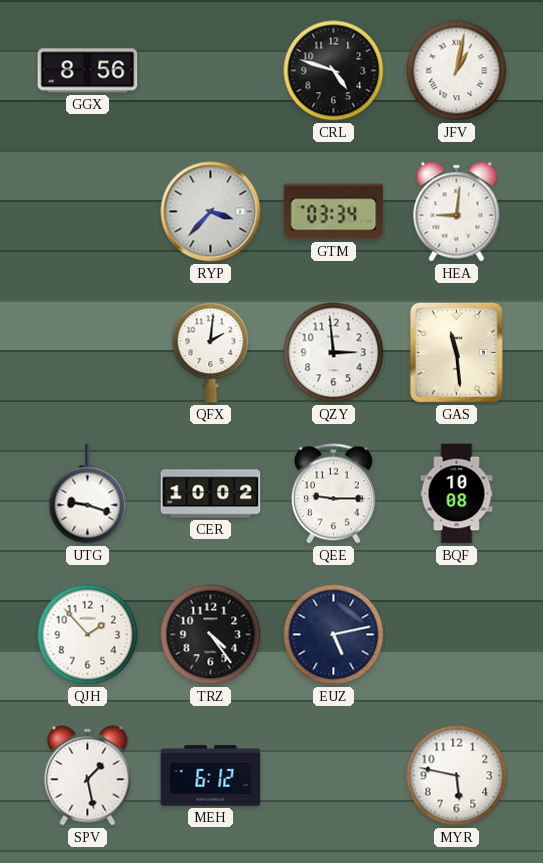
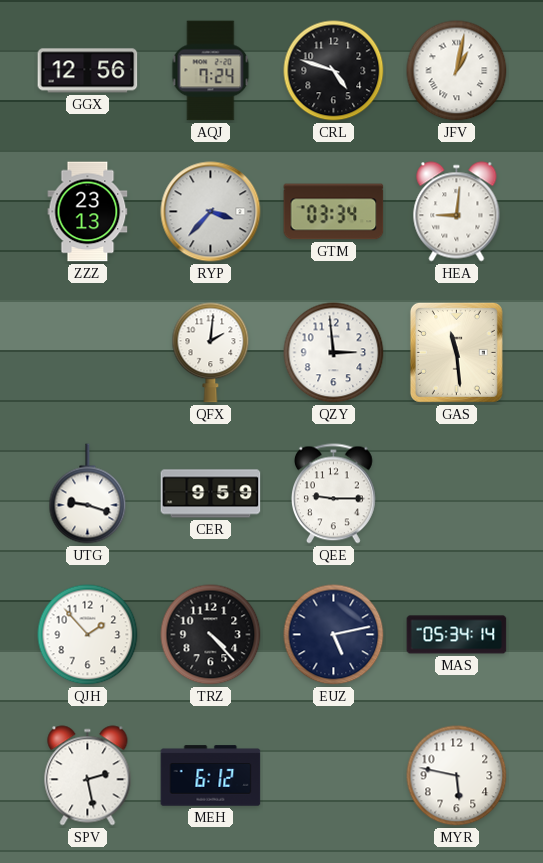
GGX: 8:56 -> 12:56 (88, 71)
AQJ: none -> 7:24 (211, 71)
ZZZ: none -> 23:13 (88, 212)
CER: 10:02 -> 9:59 (211, 494)
BQF: 10:08 -> none (457, 494)
TRZ: 4:24 -> 4:23 (211, 635)
MAS: none -> 05:34 (457, 635)
SPV: 1:28 -> 2:28 (88, 776)
